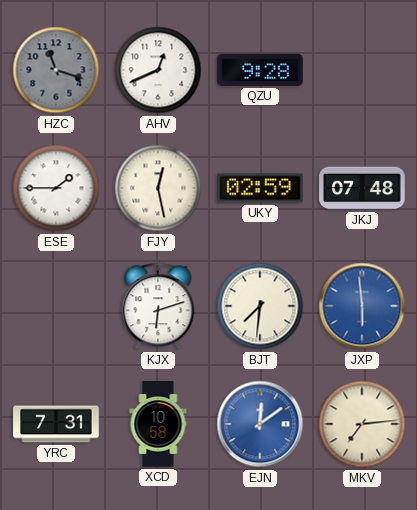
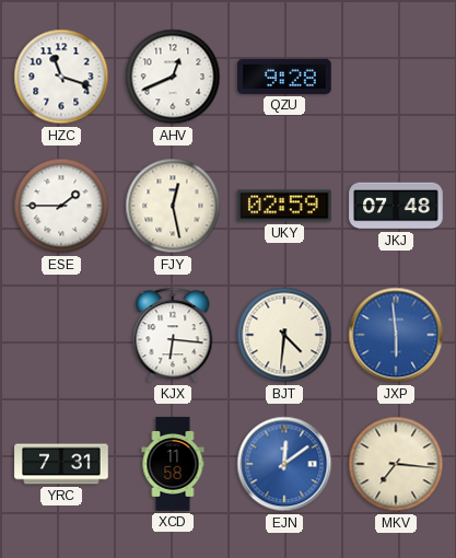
HZC dial: grey -> white (61, 77)
KJX: 6:12 -> 6:16 (173, 335)
BJT: 7:31 -> 4:31 (284, 335)
XCD: 10:58 -> 11:58 (173, 464)
MKV: 7:14 -> 7:16 (396, 464)
